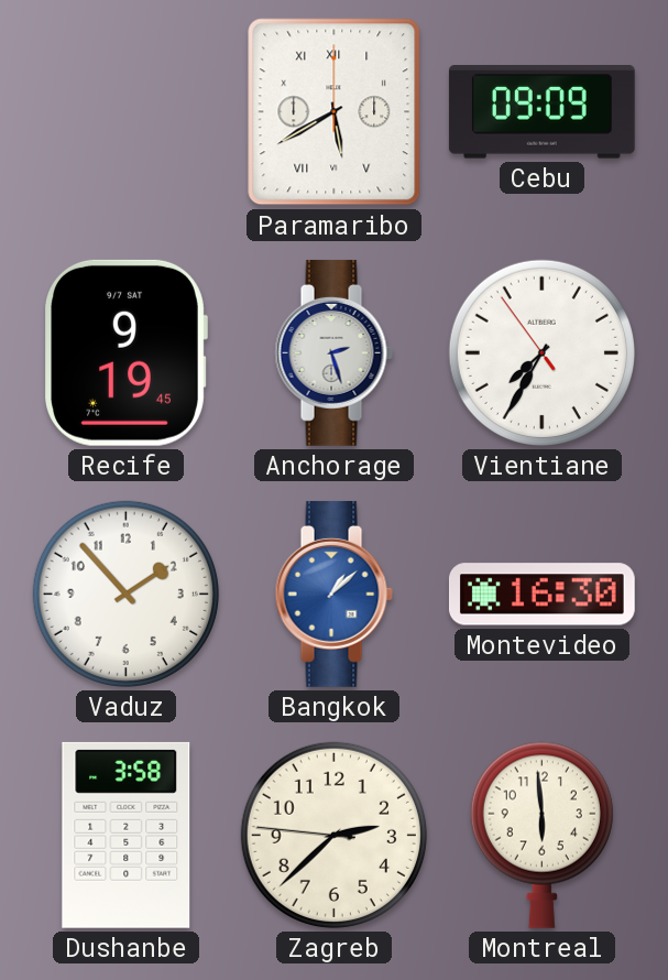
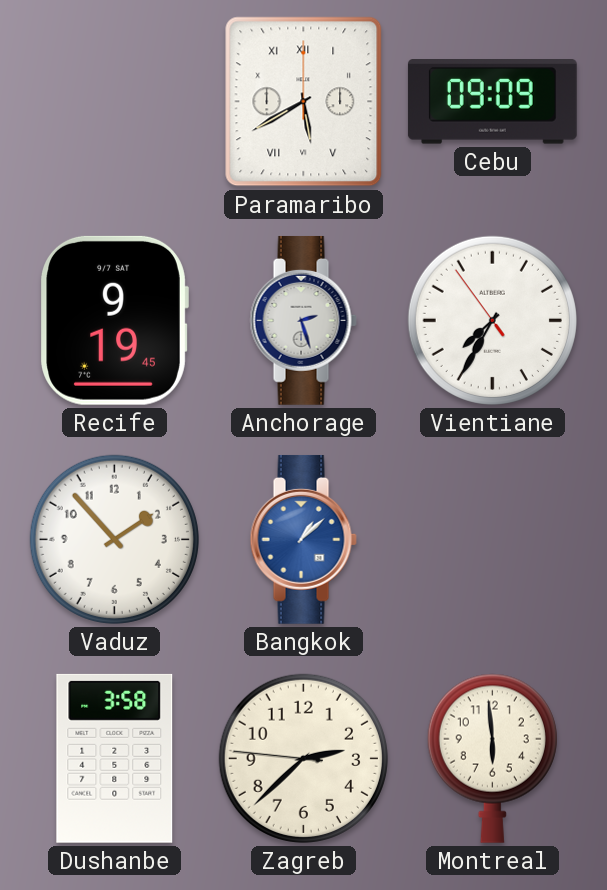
Montevideo: 16:30 -> none (541, 595)
